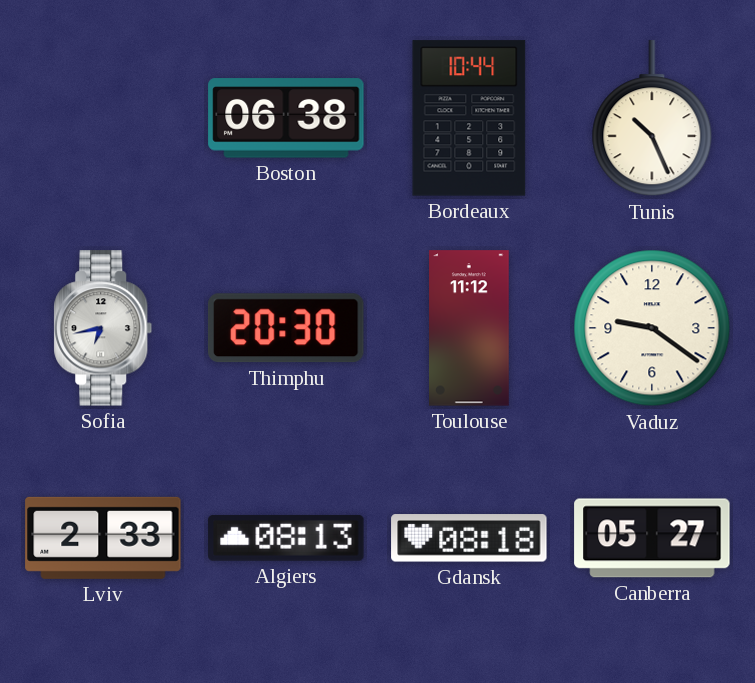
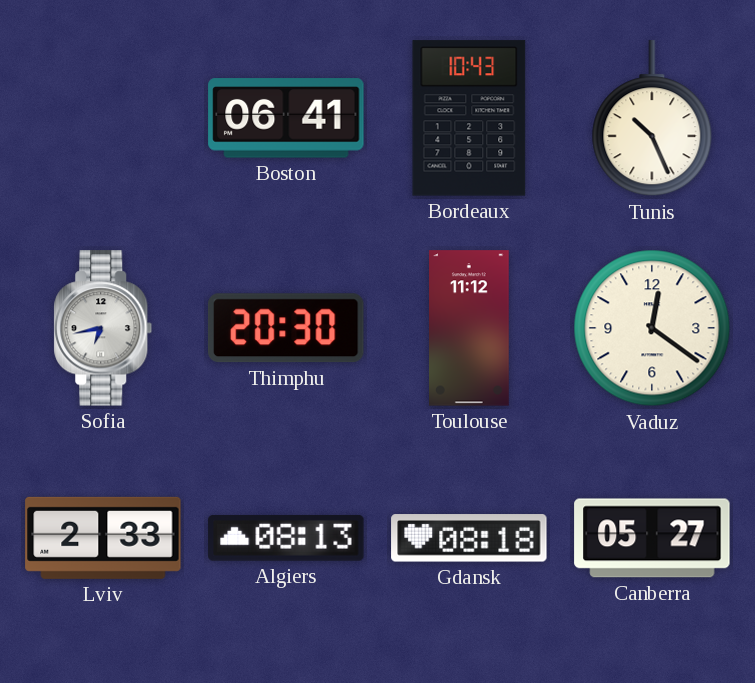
Boston: 06:38 -> 06:41 (286, 118)
Bordeaux: 10:44 -> 10:43 (469, 118)
Vaduz: 9:21 -> 12:21 (652, 328)
